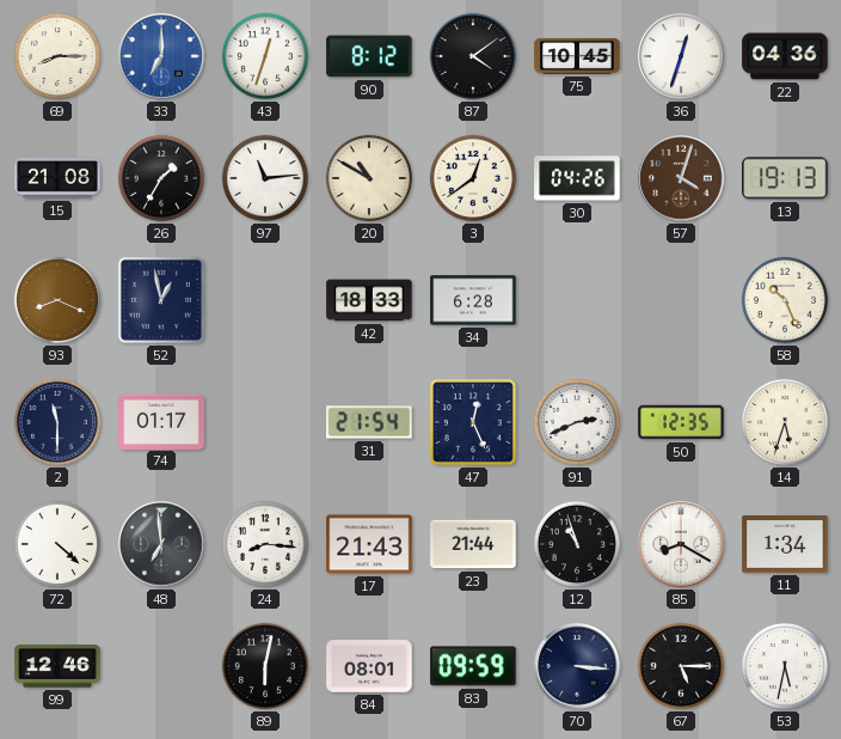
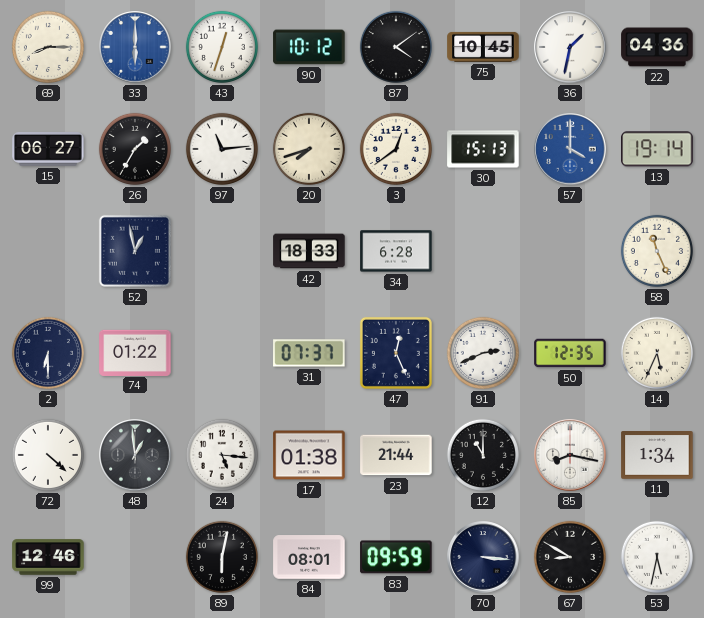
33: 7:00 -> 6:00 (135, 47)
90: 8:12 -> 10:12 (309, 47)
36: 12:33 -> 1:32 (570, 47)
15: 21:08 -> 06:27 (48, 150)
20: 10:50 -> 7:42 (309, 149)
30: 04:26 -> 15:13 (483, 149)
57: 4:03 -> 4:00 (570, 149)
57 dial: brown -> blue (570, 149)
13: 19:13 -> 19:14 (657, 149)
93: 8:19 -> none (57, 300)
58: 10:26 -> 11:26 (657, 251)
2: 11:30 -> 6:30 (48, 353)
74: 01:17 -> 01:22 (135, 352)
31: 21:54 -> 07:37 (309, 353)
14: 5:33 -> 5:34 (657, 353)
48: 6:59 -> 12:59 (135, 455)
24: 8:16 -> 5:16 (222, 455)
17: 21:43 -> 01:38 (309, 455)
12: 10:57 -> 11:00 (483, 455)
85: 8:20 -> 8:17 (570, 455)
67: 5:15 -> 8:50 (570, 557)
